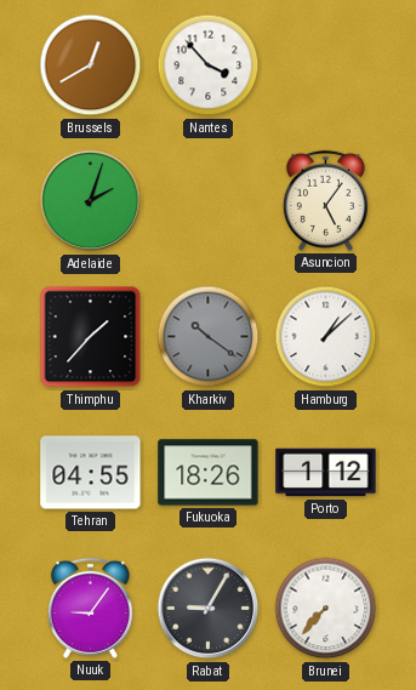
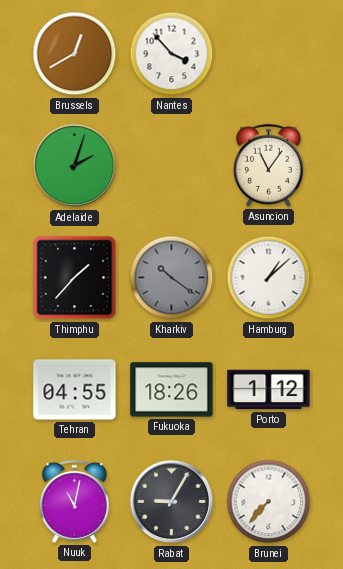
Asuncion: 5:06 -> 11:06 (268, 165)
Nuuk: 9:06 -> 11:02 (74, 501)
